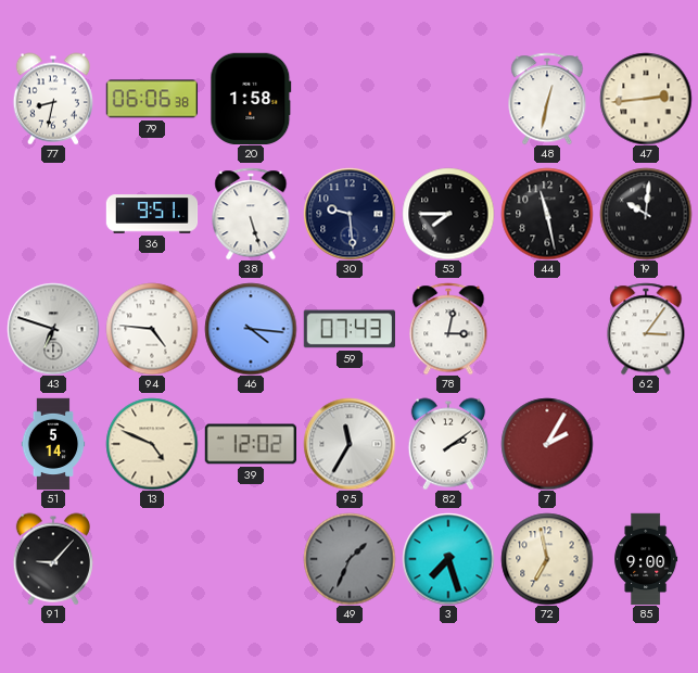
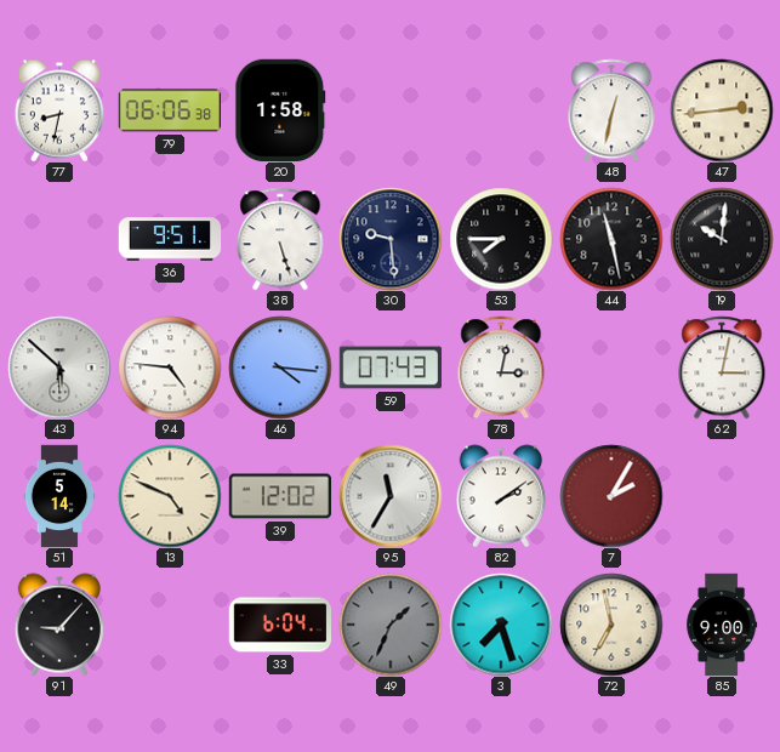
43: 6:48 -> 5:52 (59, 368)
62: 3:06 -> 3:02 (722, 368)
33: none -> 6:04 (279, 625)
